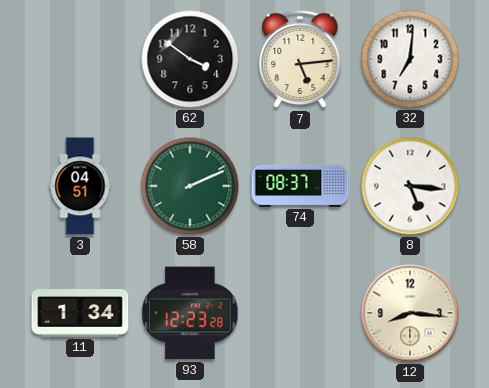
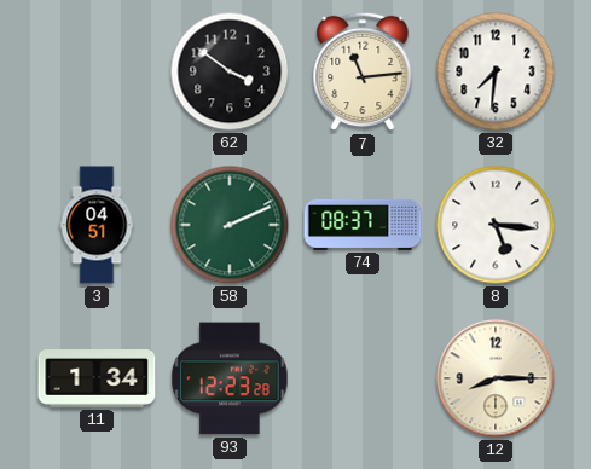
7: 5:14 -> 11:14 (363, 71)
32: 7:01 -> 7:31 (496, 71)
12: 8:16 -> 8:15 (496, 378)
